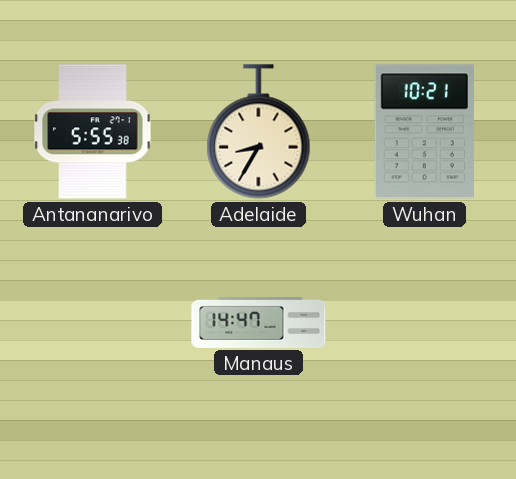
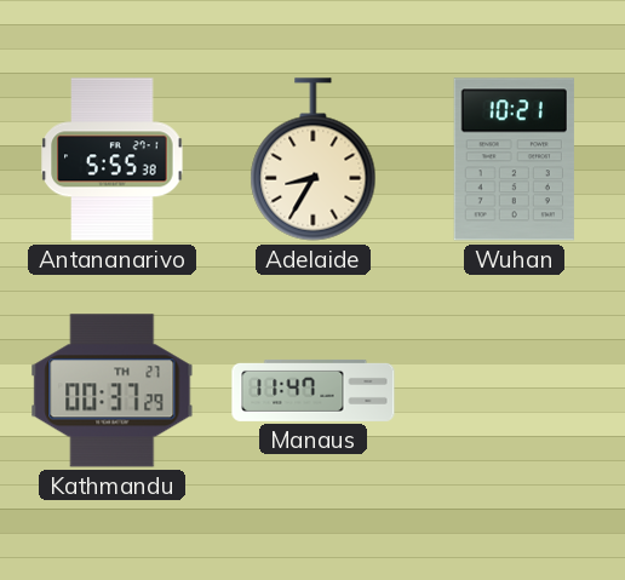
Kathmandu: none -> 00:37 (113, 391)
Manaus: 14:47 -> 11:47 (314, 390)
